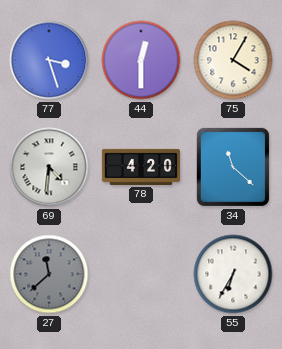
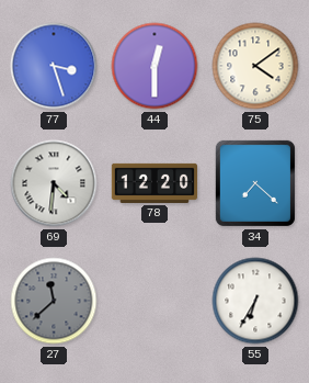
75: 4:05 -> 4:09 (255, 66)
78: 4:20 -> 12:20 (153, 183)
34: 11:22 -> 7:22 (255, 183)
